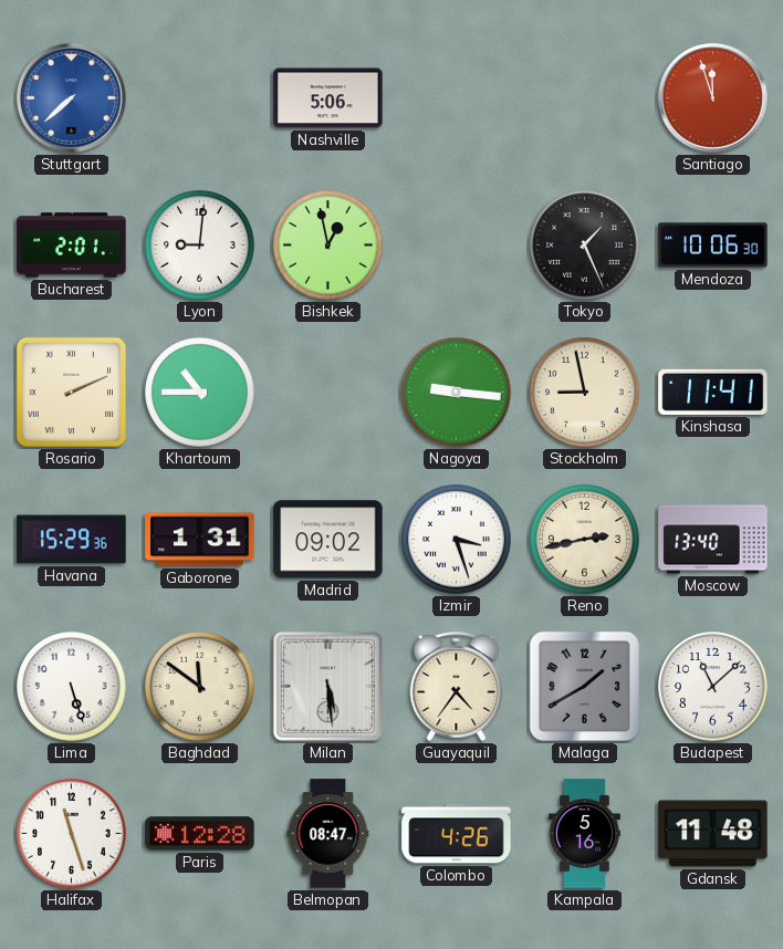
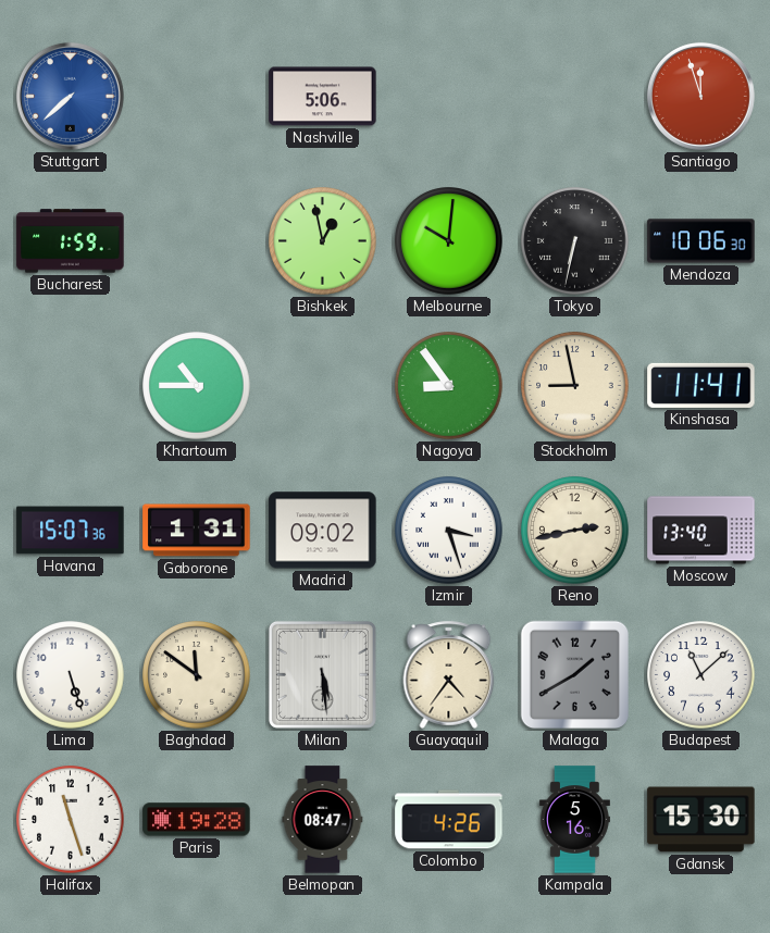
Bucharest: 2:01 -> 1:59 (71, 241)
Lyon: 9:01 -> none (200, 246)
Melbourne: none -> 10:01 (449, 241)
Tokyo: 1:26 -> 6:32 (575, 241)
Rosario: 2:11 -> none (72, 393)
Nagoya: 9:16 -> 8:54 (449, 386)
Havana: 15:29 -> 15:07 (71, 531)
Paris: 12:28 -> 19:28 (197, 820)
Gdansk: 11:48 -> 15:30 (701, 820)
